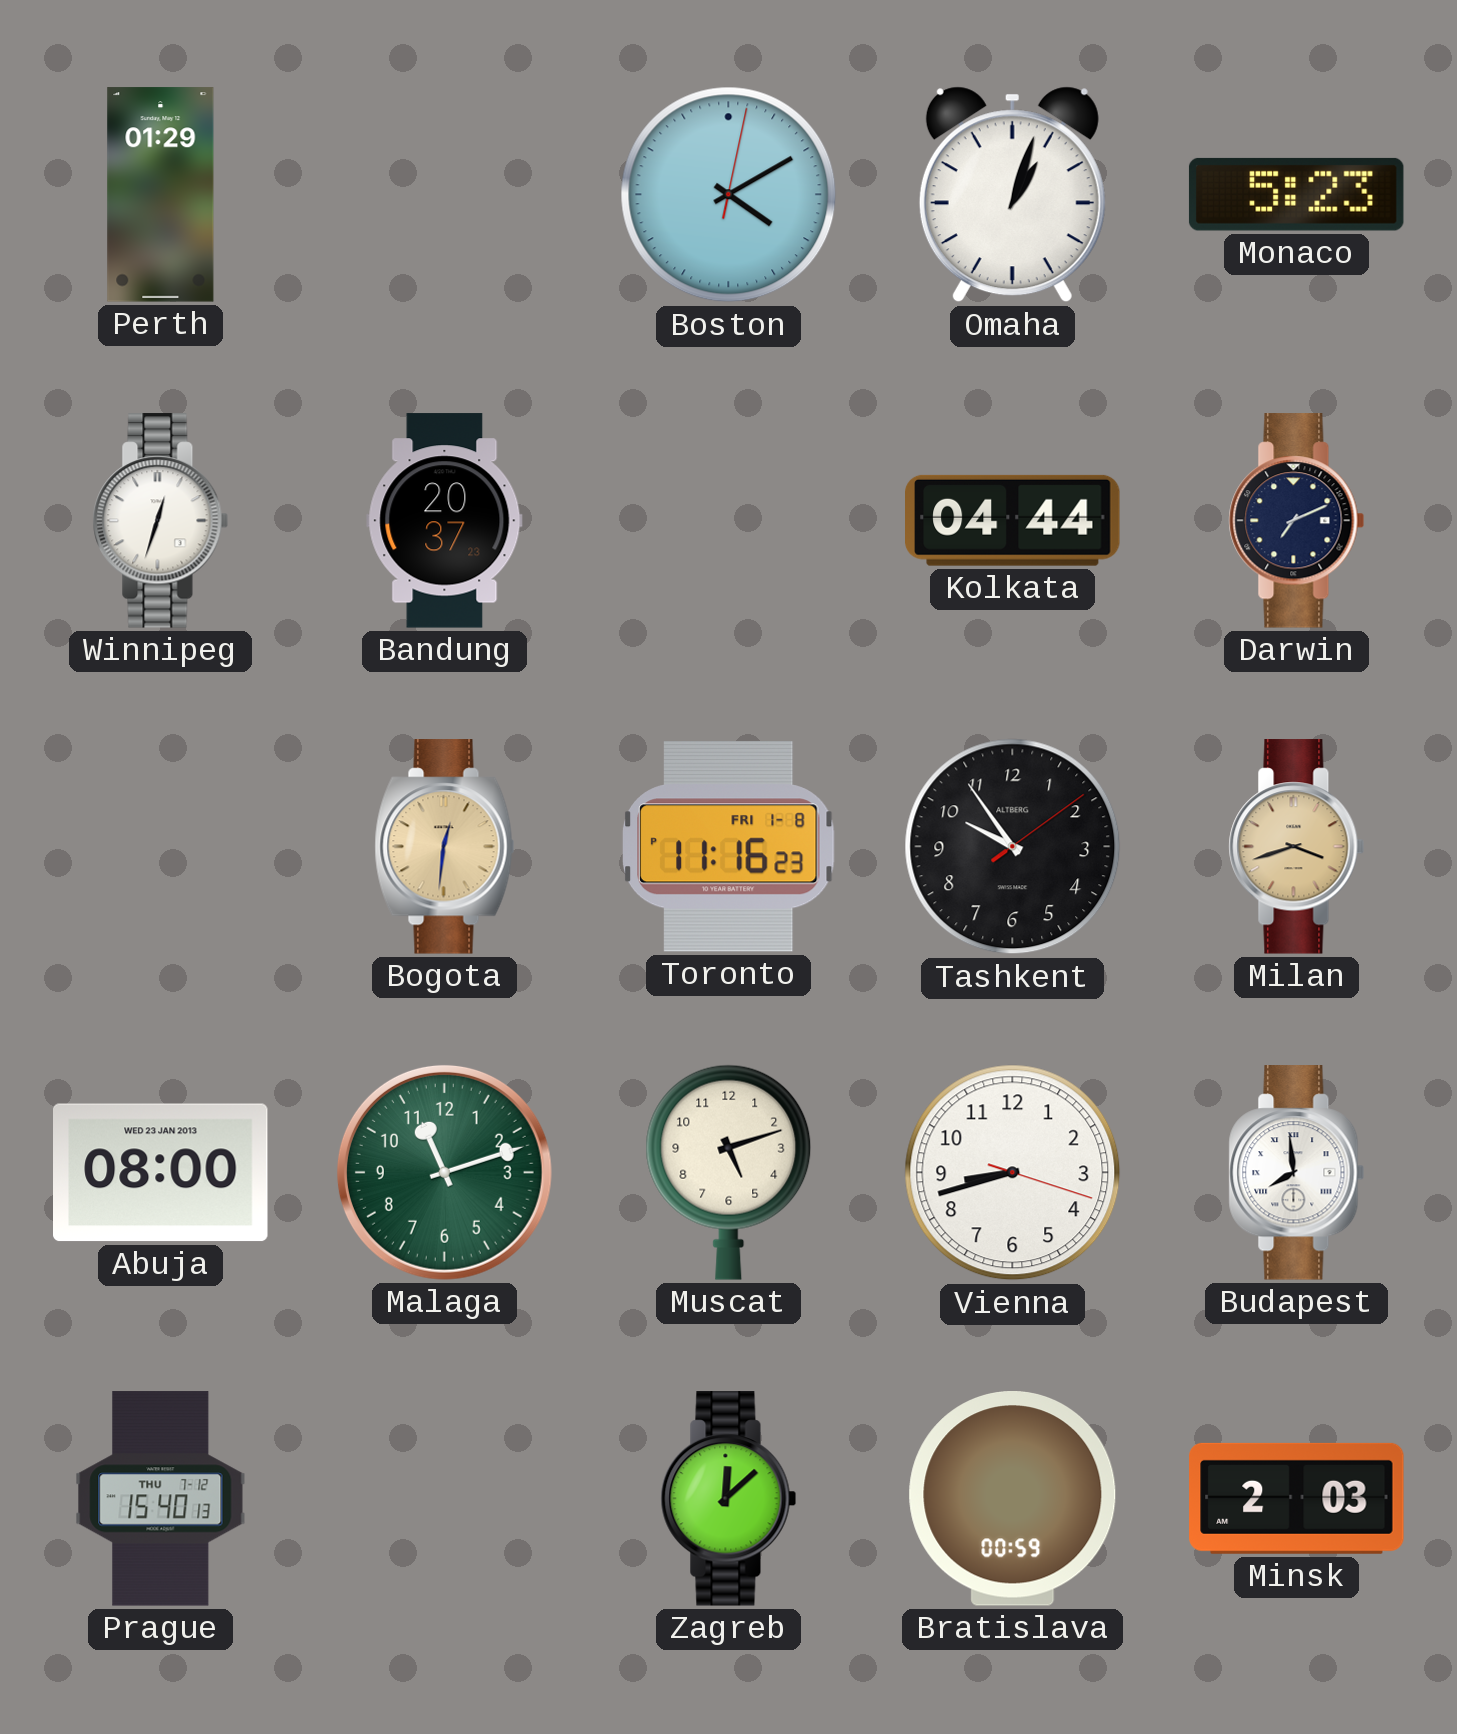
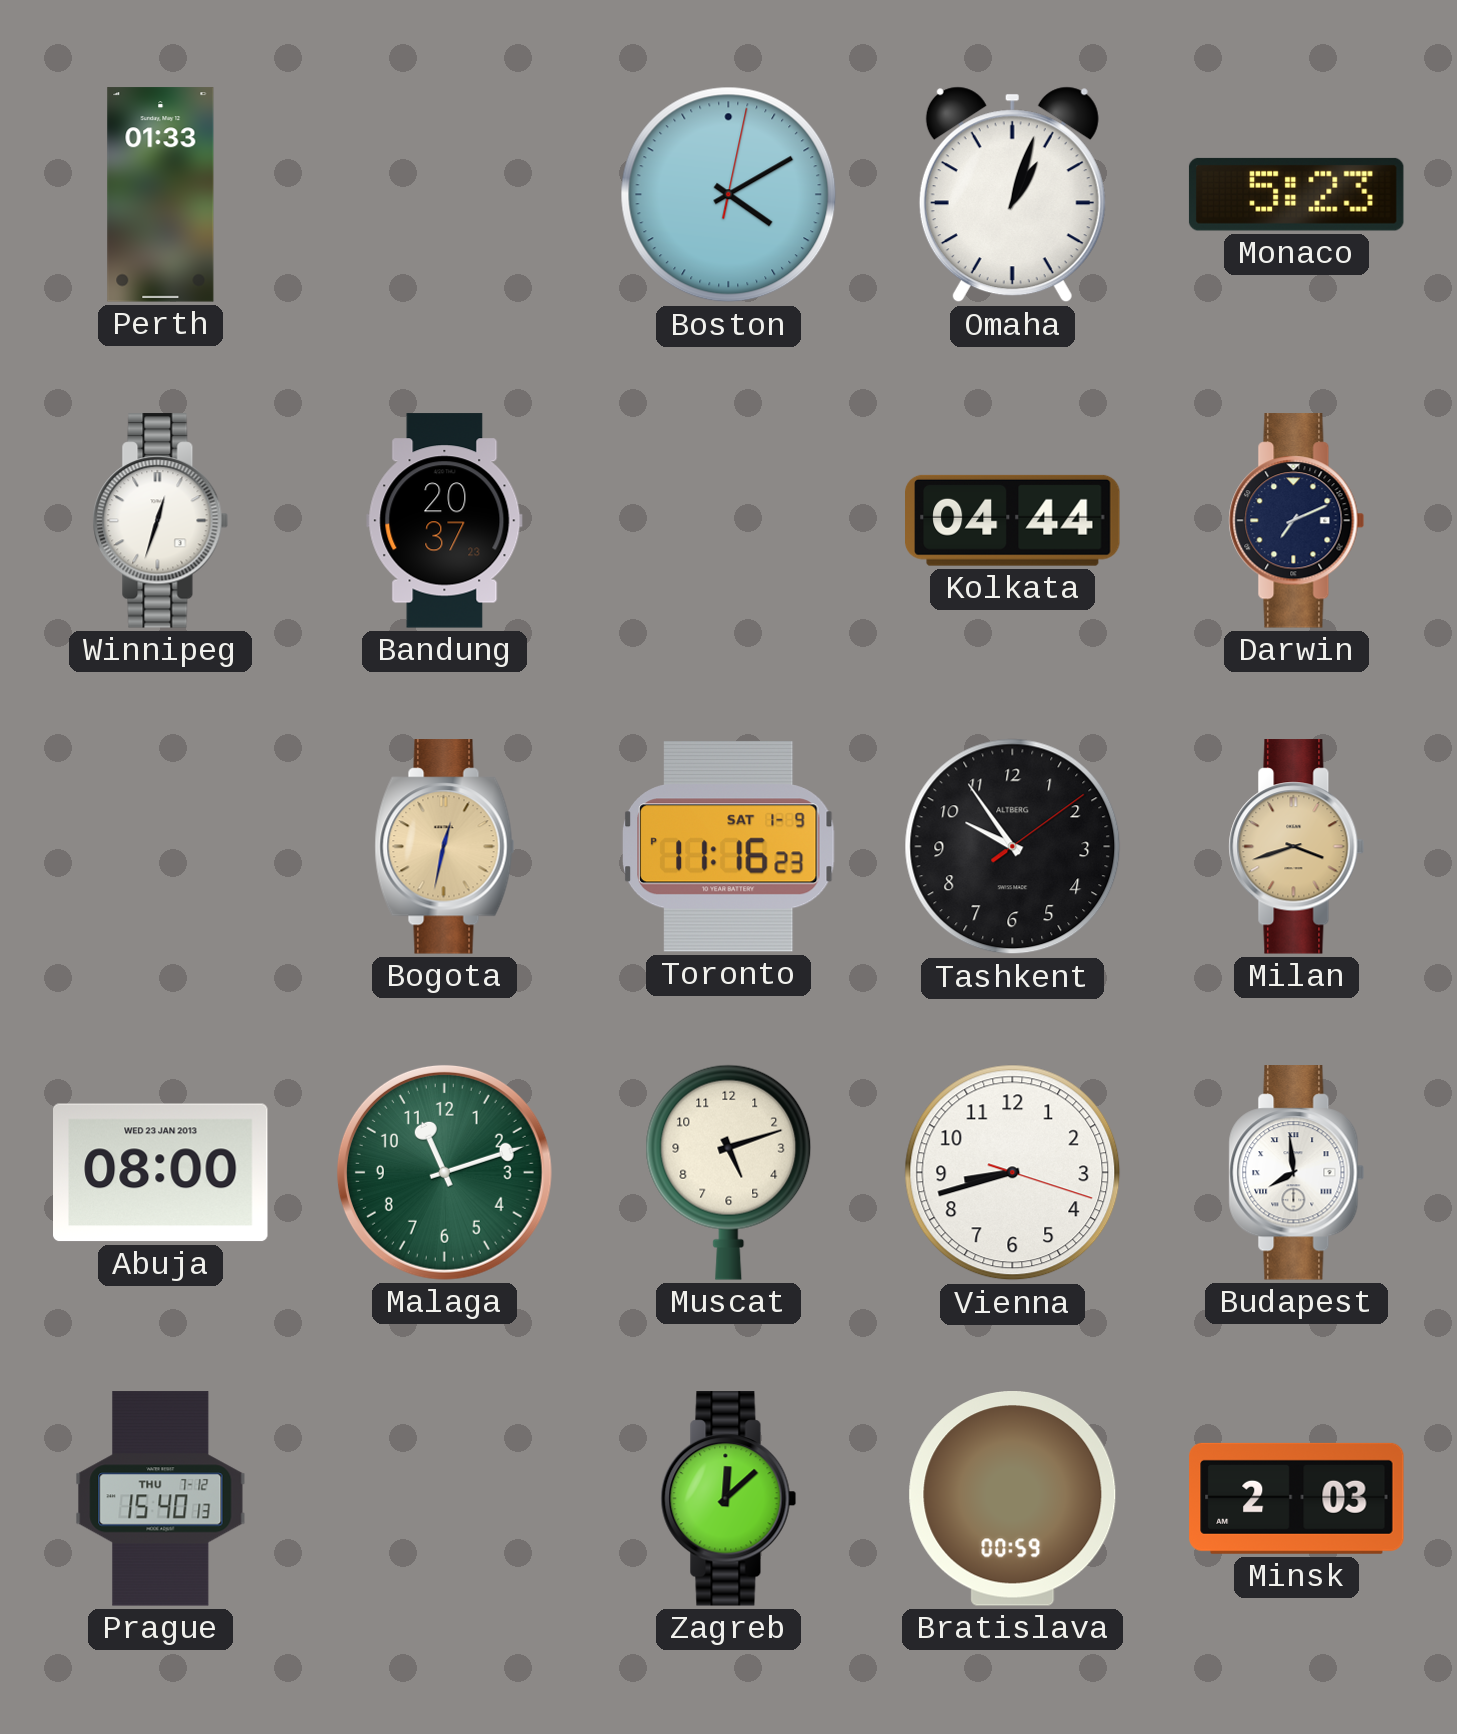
Perth: 01:29 -> 01:33 (161, 195)
Bogota: 12:31 -> 12:32 (445, 847)
Toronto date: FRI 1-8 -> SAT 1-9 (728, 847)
